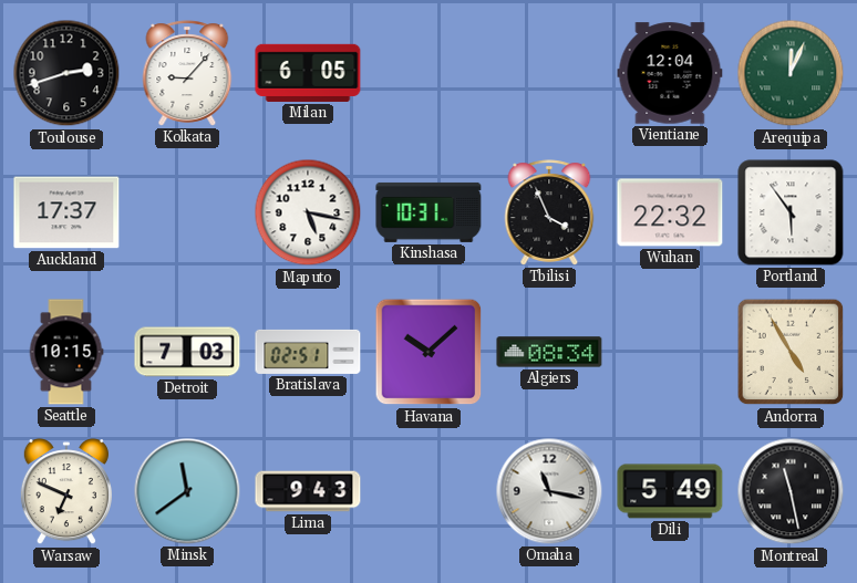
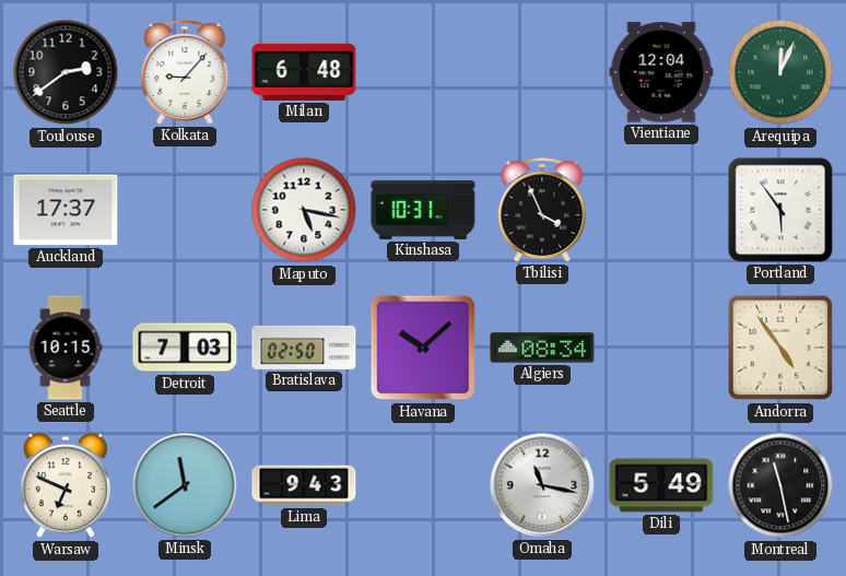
Toulouse: 2:42 -> 2:39 (66, 72)
Milan: 6:05 -> 6:48 (304, 72)
Wuhan: 22:32 -> none (670, 212)
Bratislava: 02:51 -> 02:50 (304, 348)
Andorra: 4:55 -> 4:54 (780, 348)
